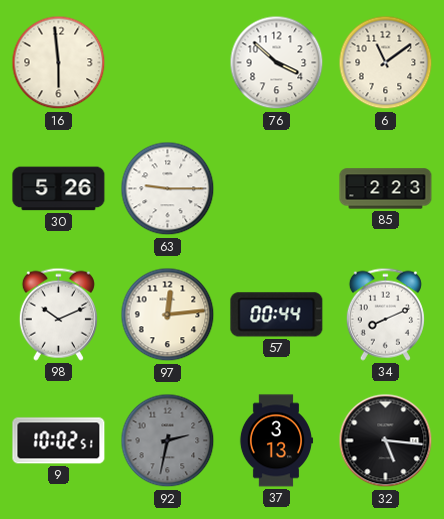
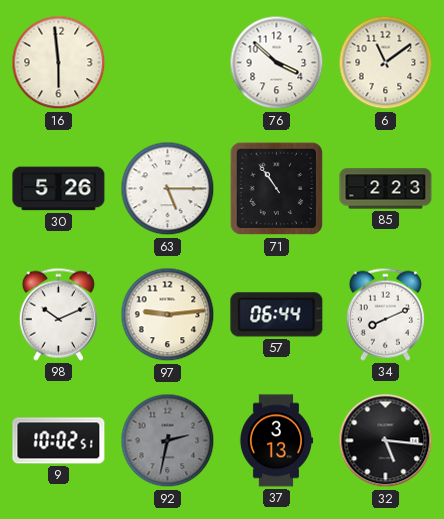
63: 9:15 -> 5:15 (168, 189)
71: none -> 10:54 (277, 189)
97: 12:14 -> 9:14 (168, 315)
57: 00:44 -> 06:44 (277, 315)
